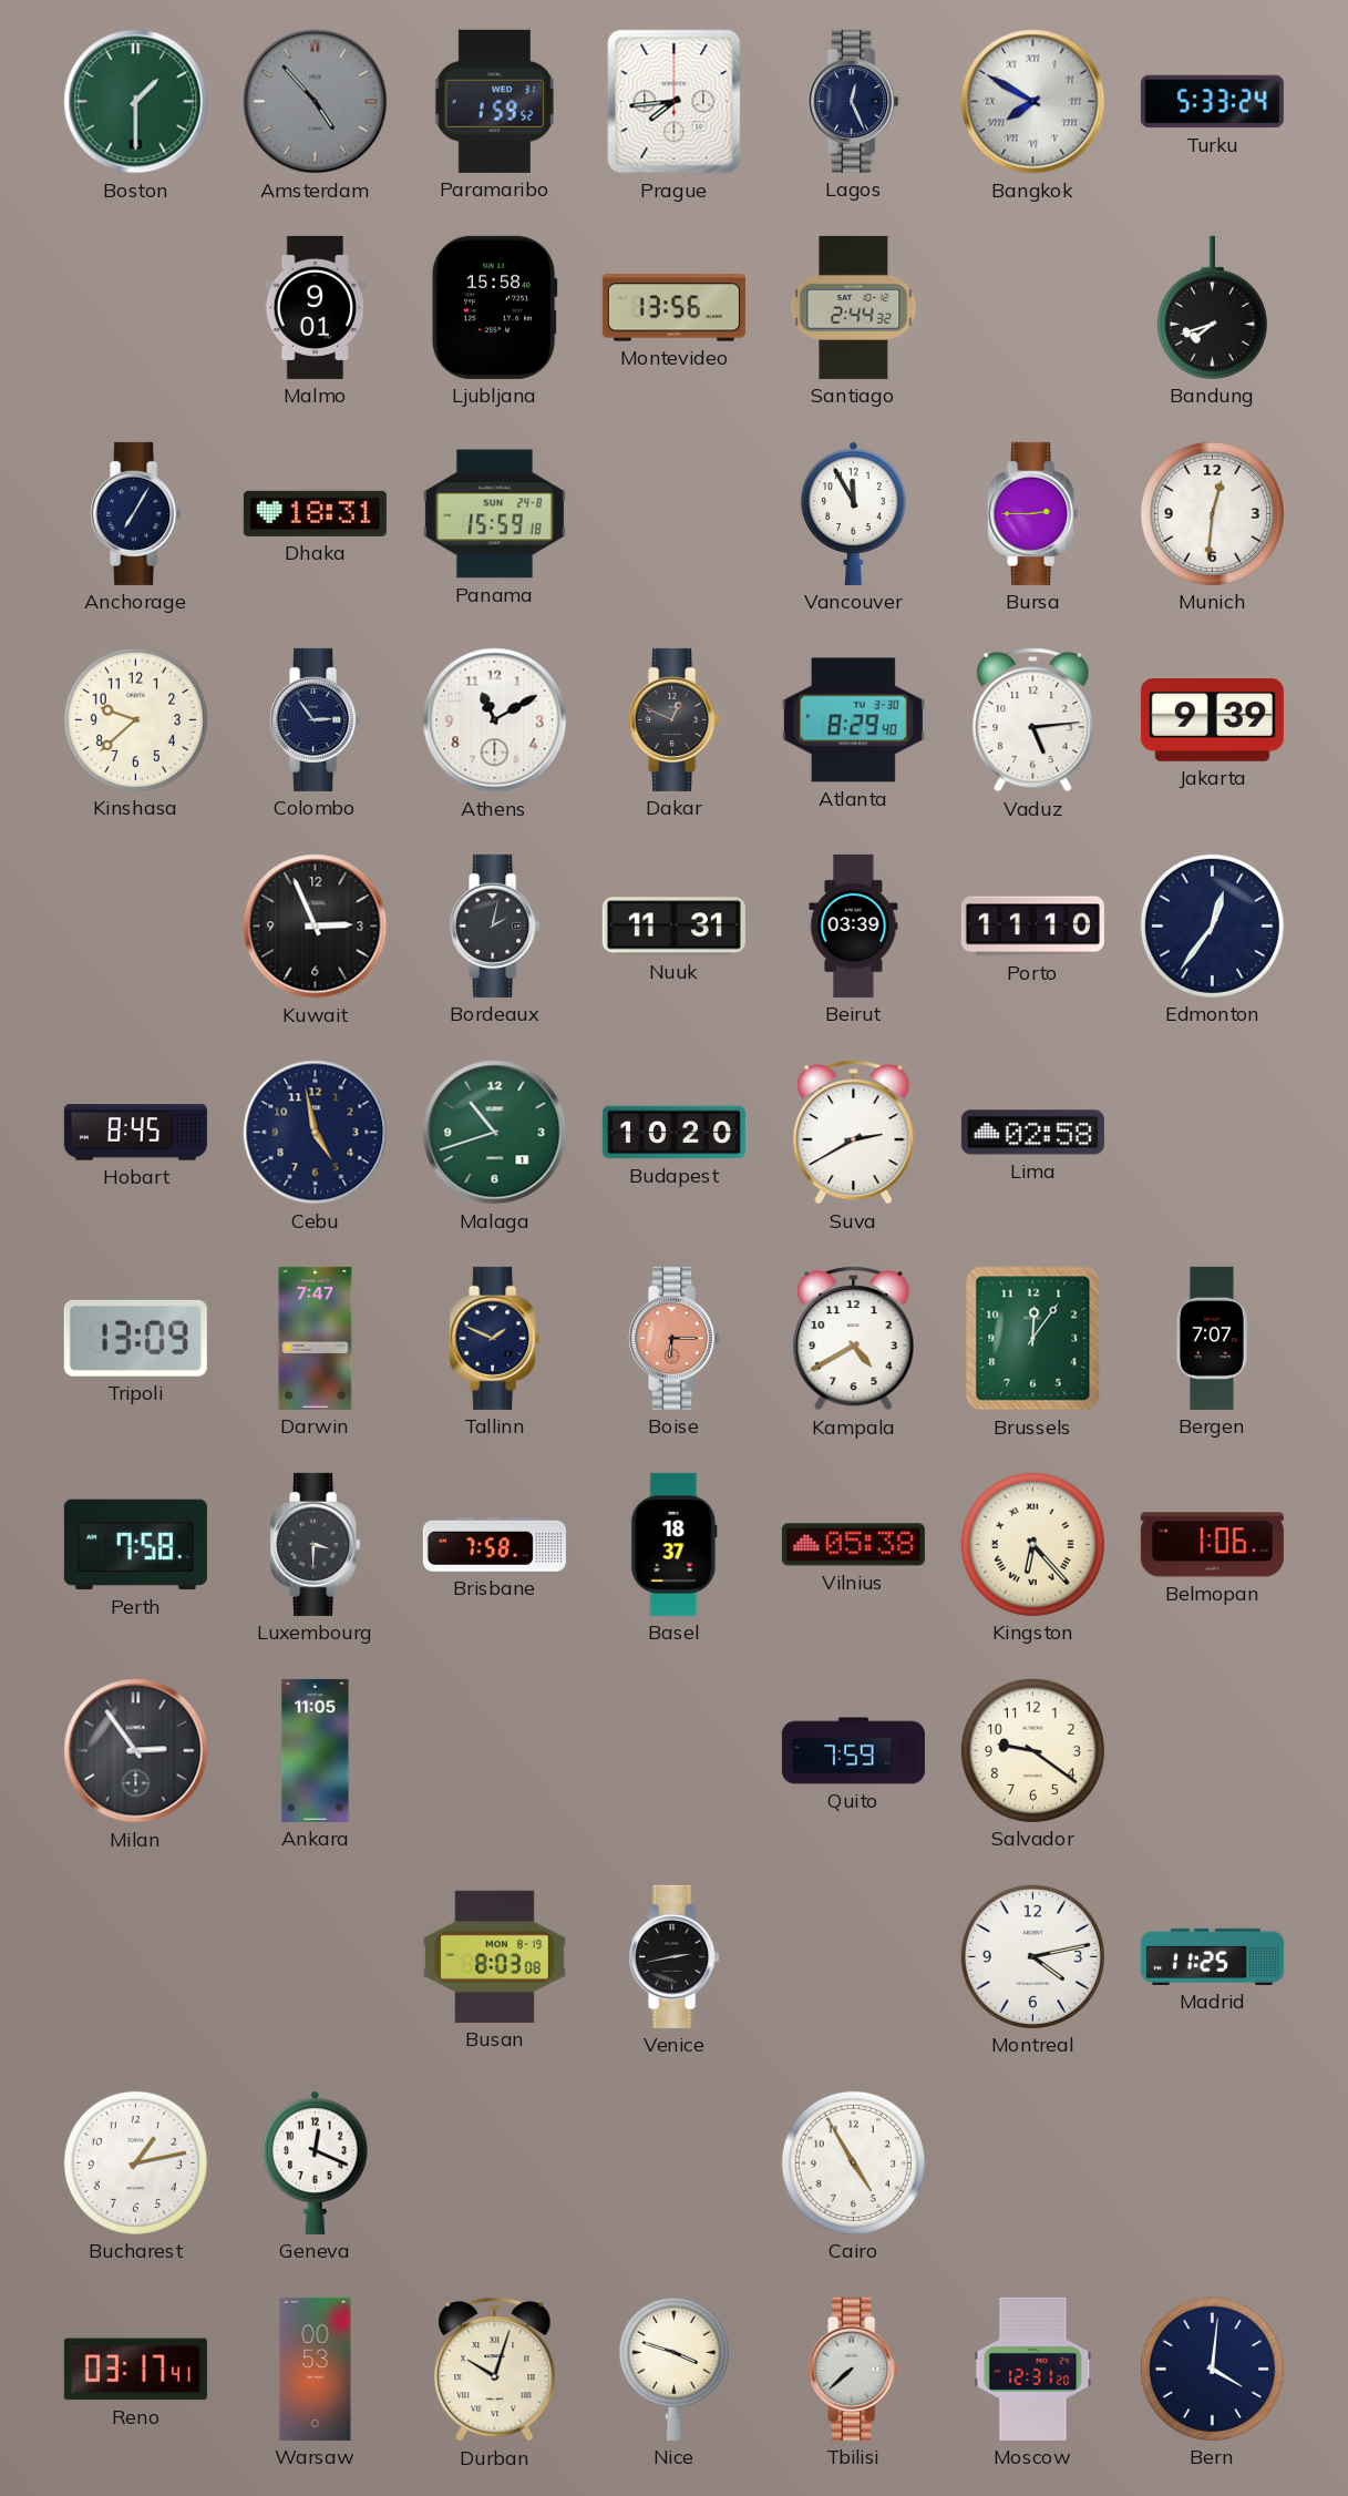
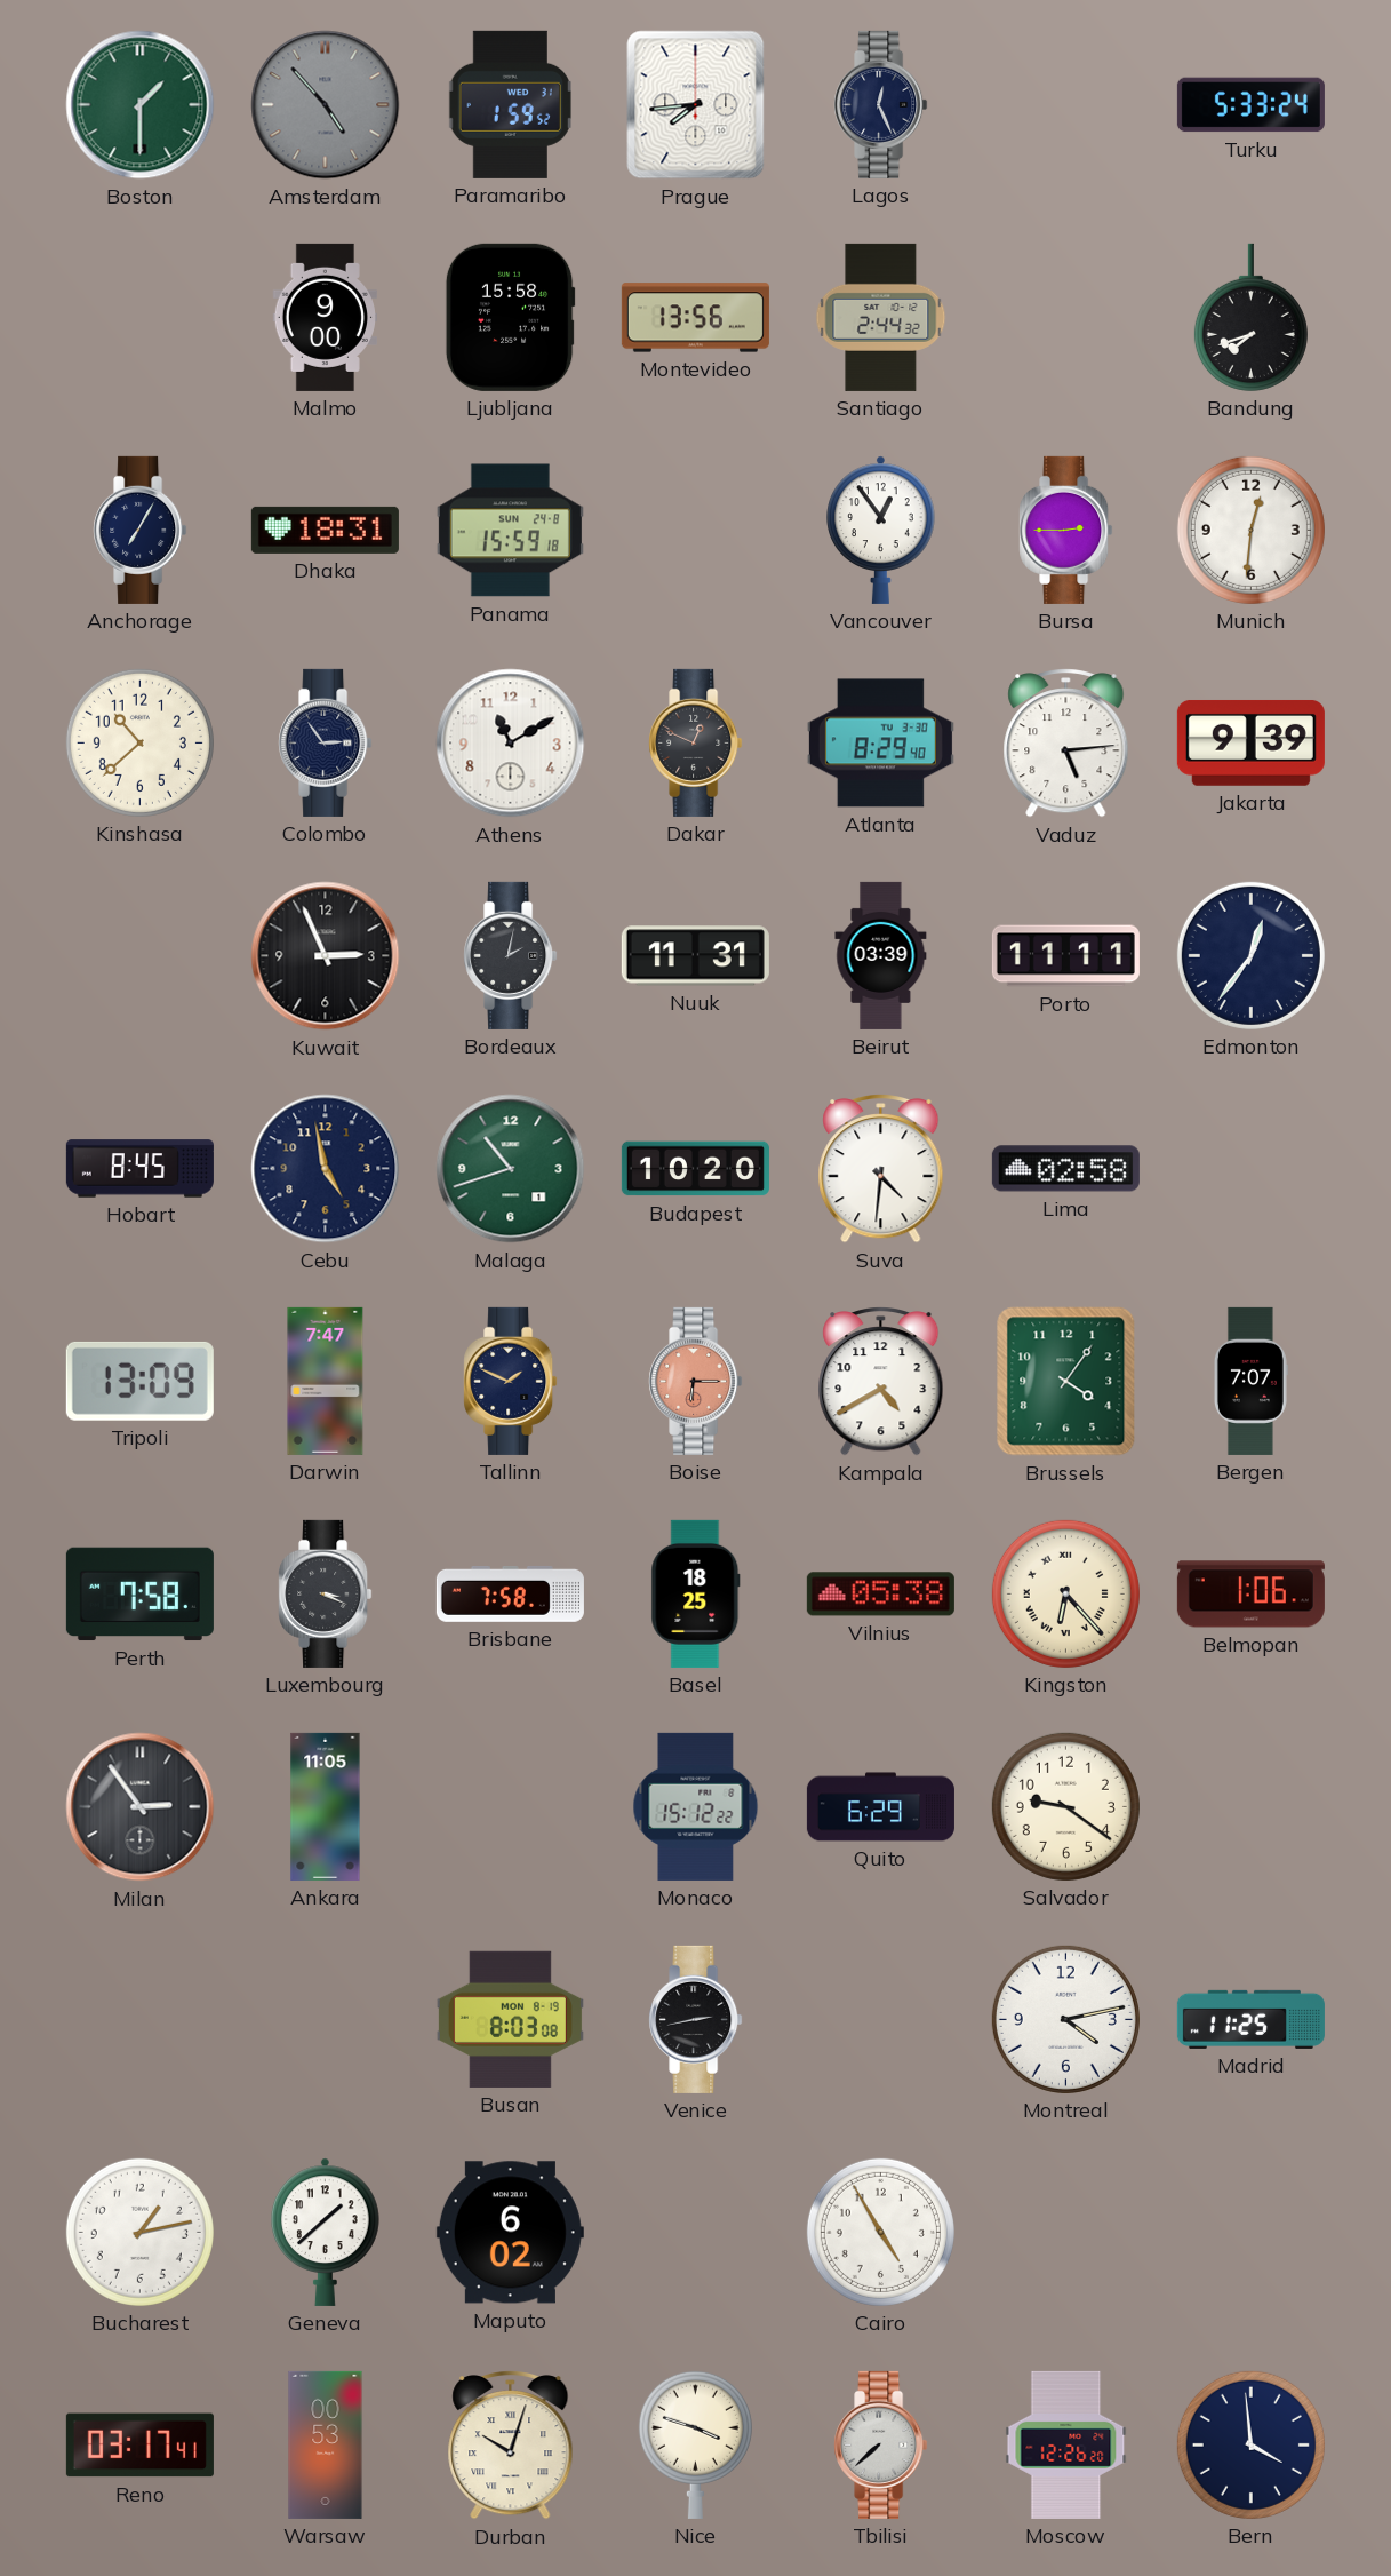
Bangkok: 7:50 -> none (1033, 102)
Malmo: 9:01 -> 9:00 (325, 317)
Vancouver: 11:55 -> 12:54 (881, 530)
Kinshasa: 9:38 -> 10:38 (139, 742)
Porto: 11:10 -> 11:11 (1065, 956)
Suva: 2:40 -> 4:31 (881, 1169)
Brussels: 12:06 -> 4:06 (1066, 1382)
Luxembourg: 3:30 -> 3:19 (326, 1593)
Basel: 18:37 -> 18:25 (696, 1593)
Monaco: none -> 15:12 (696, 1806)
Quito: 7:59 -> 6:29 (880, 1807)
Geneva: 12:19 -> 1:38 (326, 2232)
Maputo: none -> 6:02 (510, 2233)
Moscow: 12:31 -> 12:26 (1066, 2444)
Bern: 4:01 -> 3:59 (1250, 2444)
